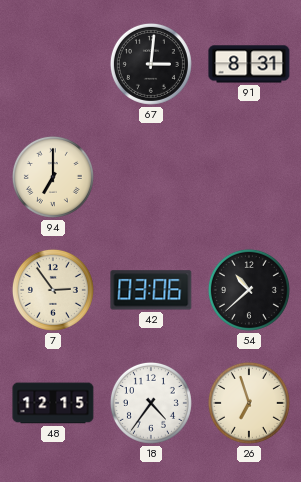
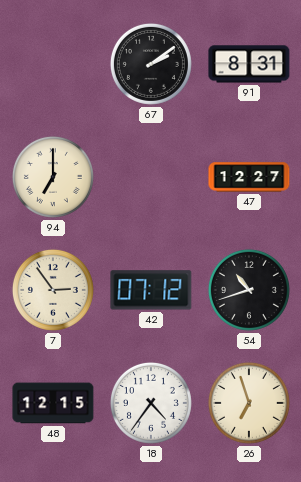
67: 3:01 -> 2:09 (151, 64)
47: none -> 12:27 (249, 177)
42: 03:06 -> 07:12 (151, 290)
54: 10:38 -> 10:42 (249, 290)
